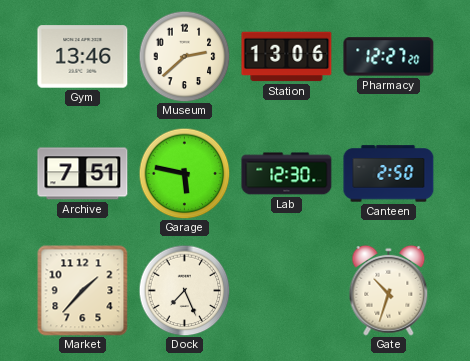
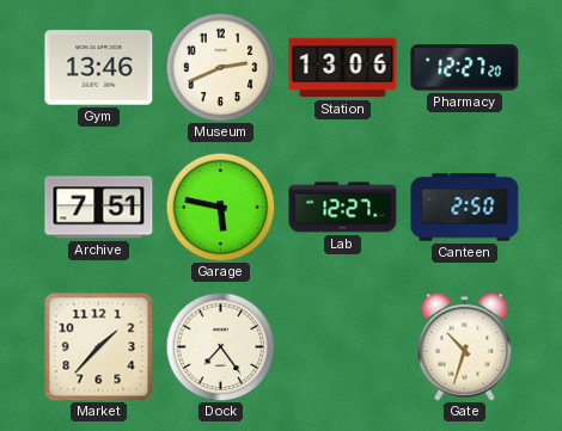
Museum: 2:38 -> 2:41 (220, 67)
Lab: 12:30 -> 12:27 (343, 208)
Dock: 7:26 -> 7:24 (220, 346)
